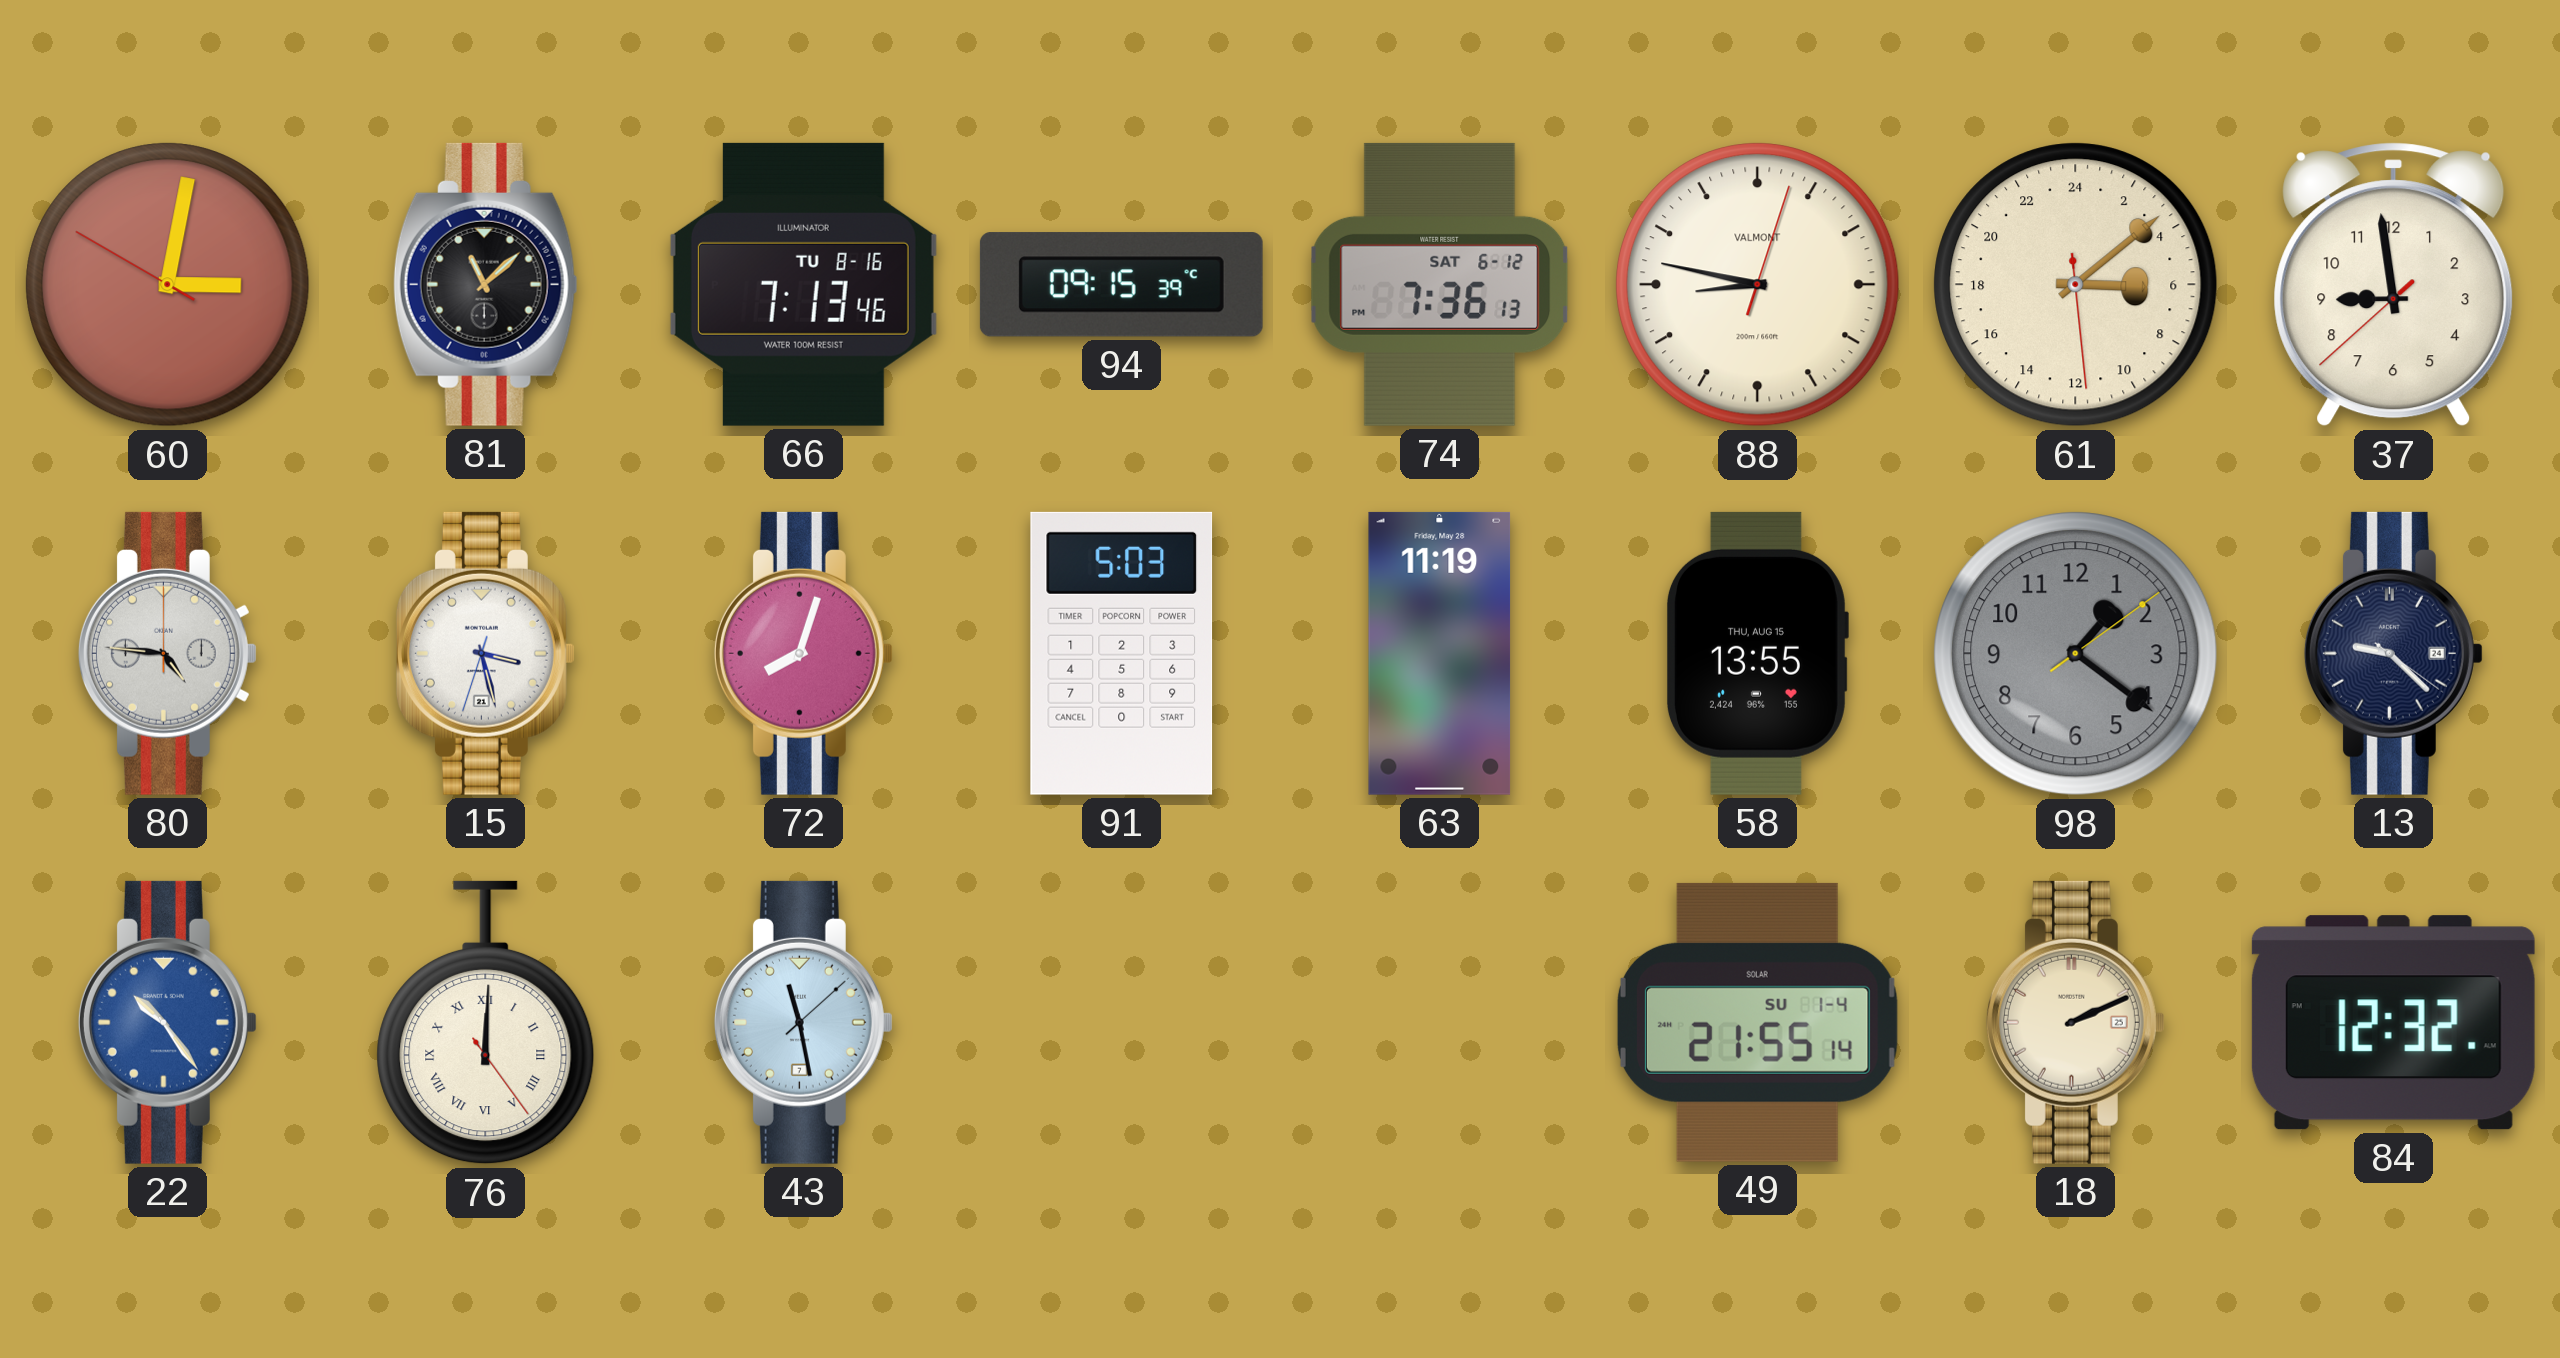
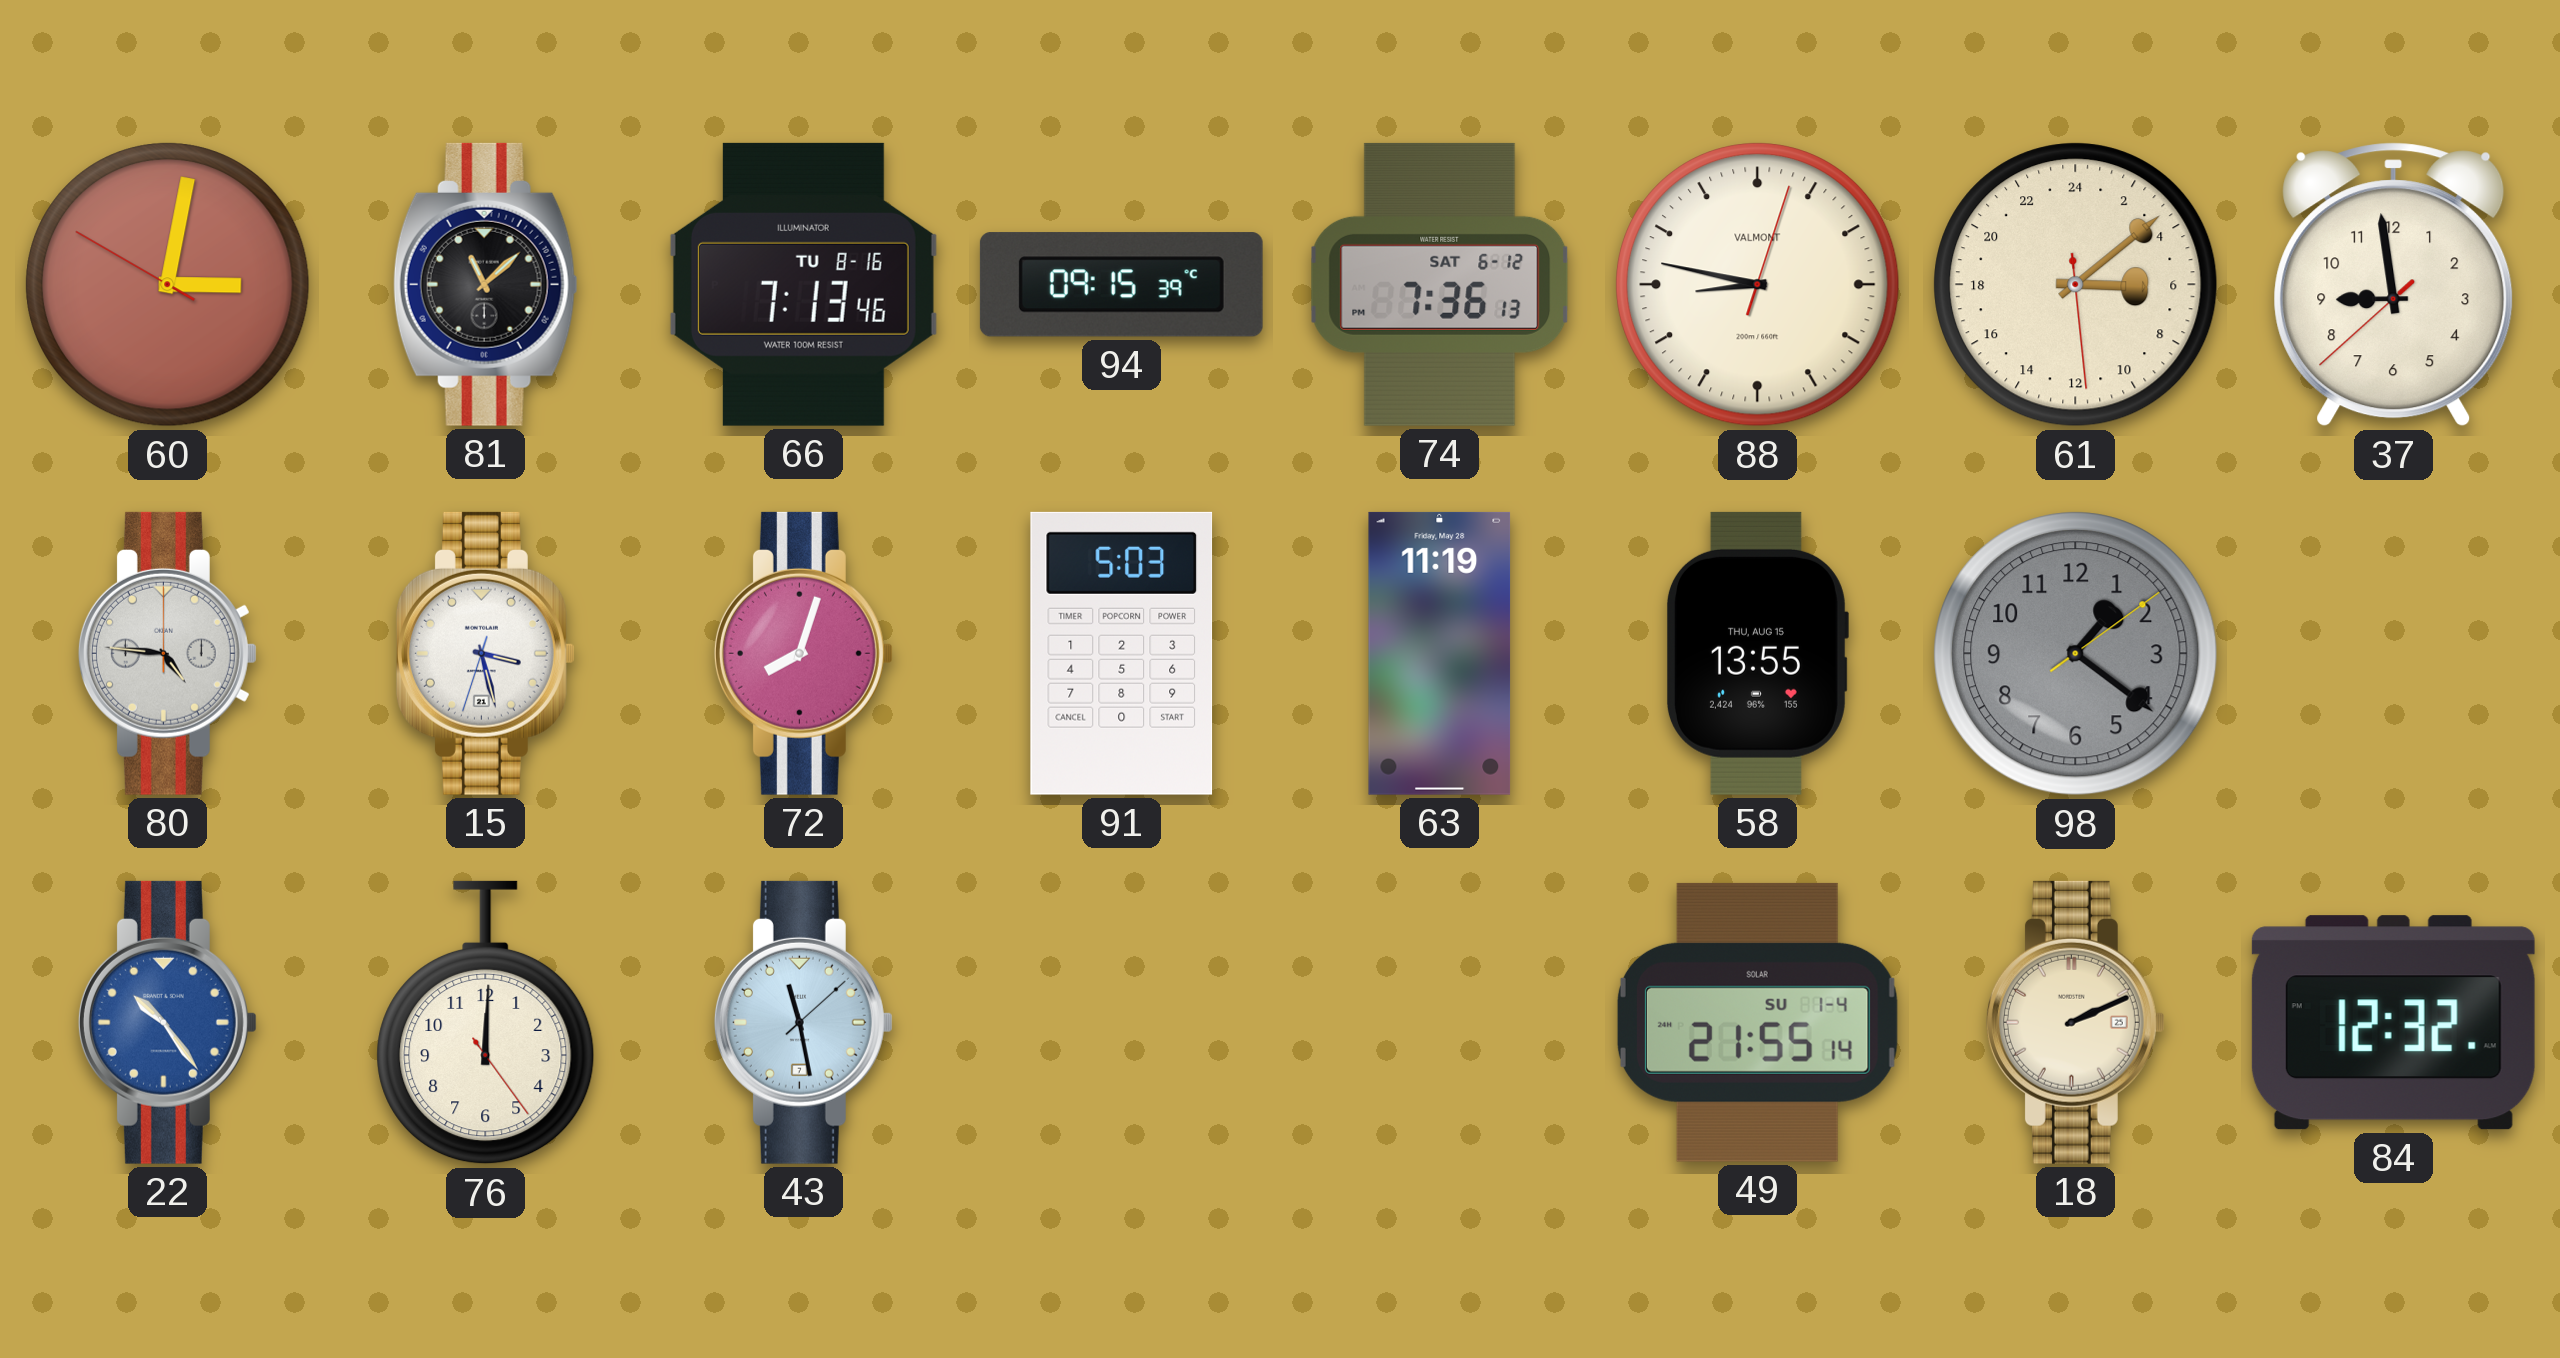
13: 9:22 -> none (2393, 653)
76 numerals: Roman -> Arabic (486, 1023)
